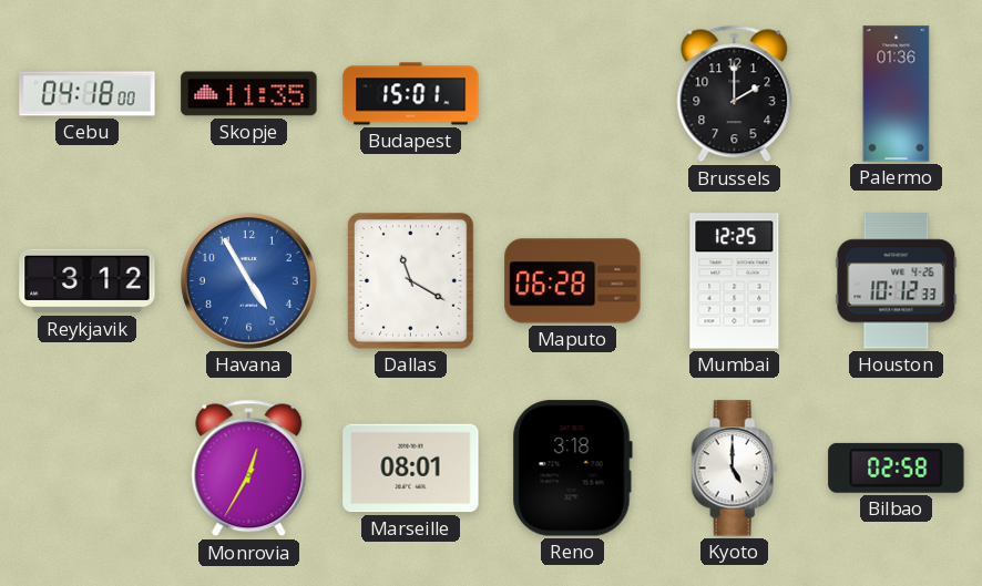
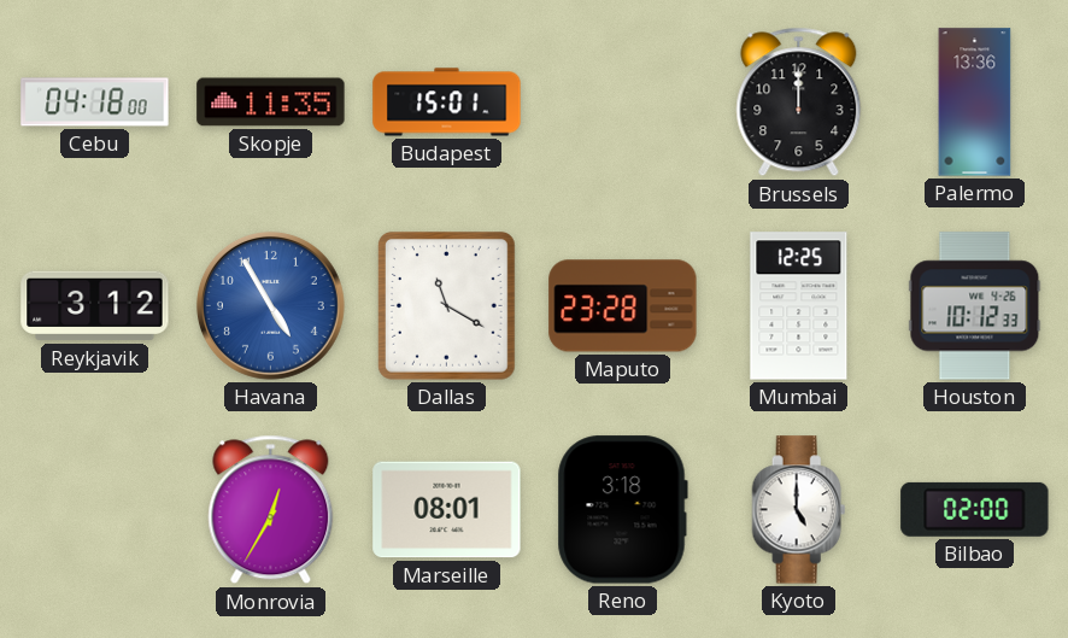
Brussels: 2:00 -> 12:00 (799, 103)
Palermo: 01:36 -> 13:36 (975, 103)
Maputo: 06:28 -> 23:28 (623, 306)
Bilbao: 02:58 -> 02:00 (975, 509)
